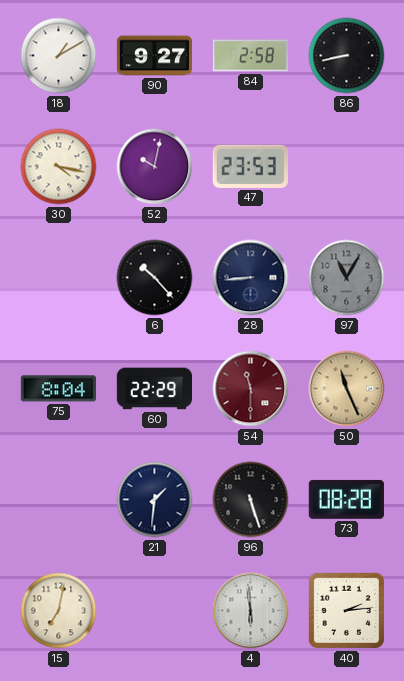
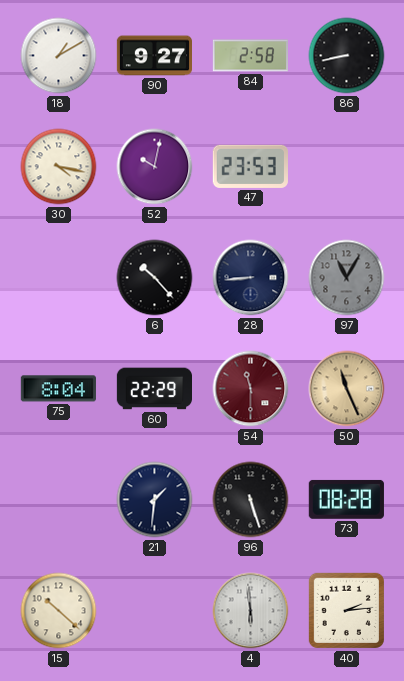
15: 7:02 -> 10:22 (59, 611)
